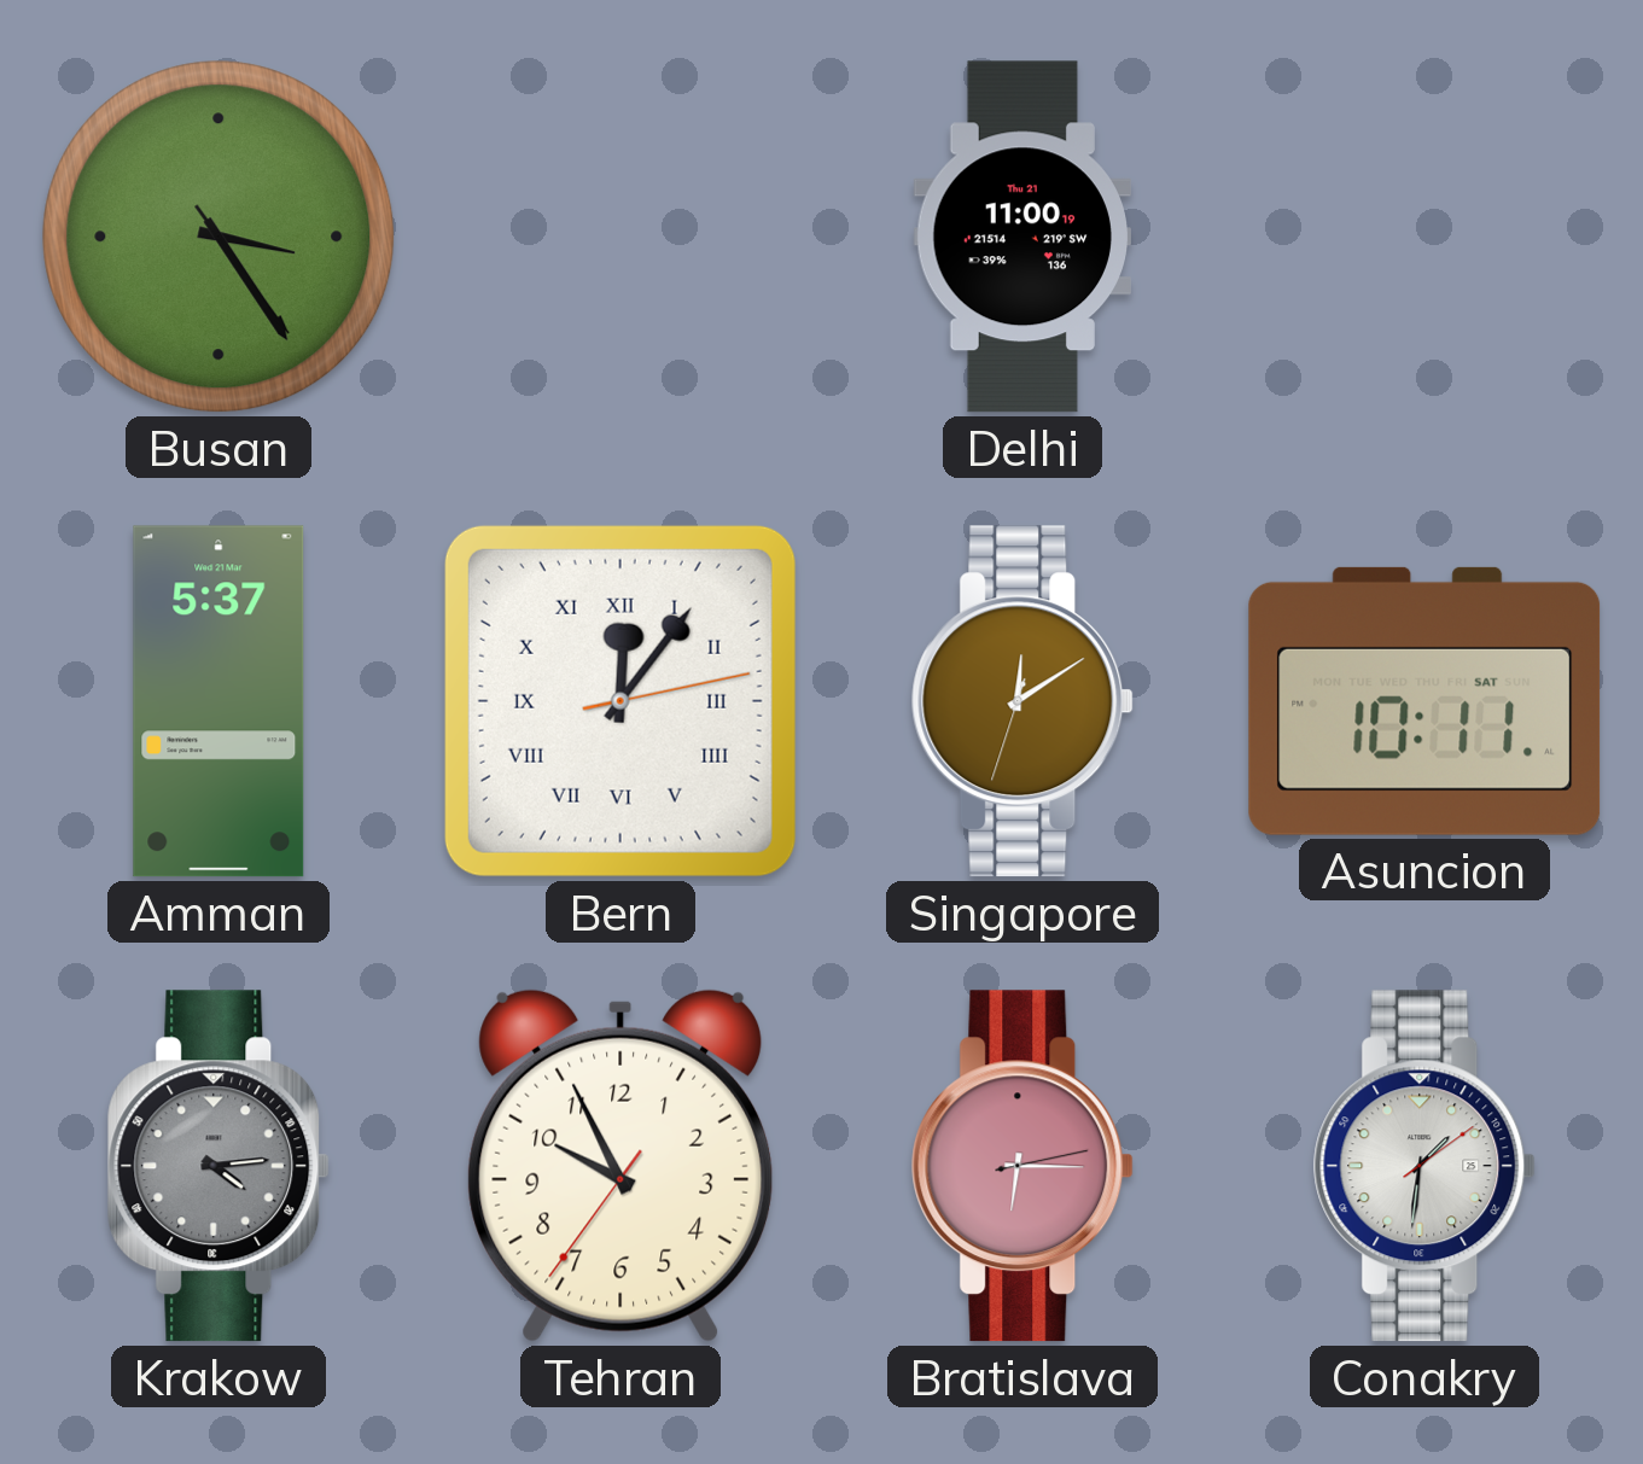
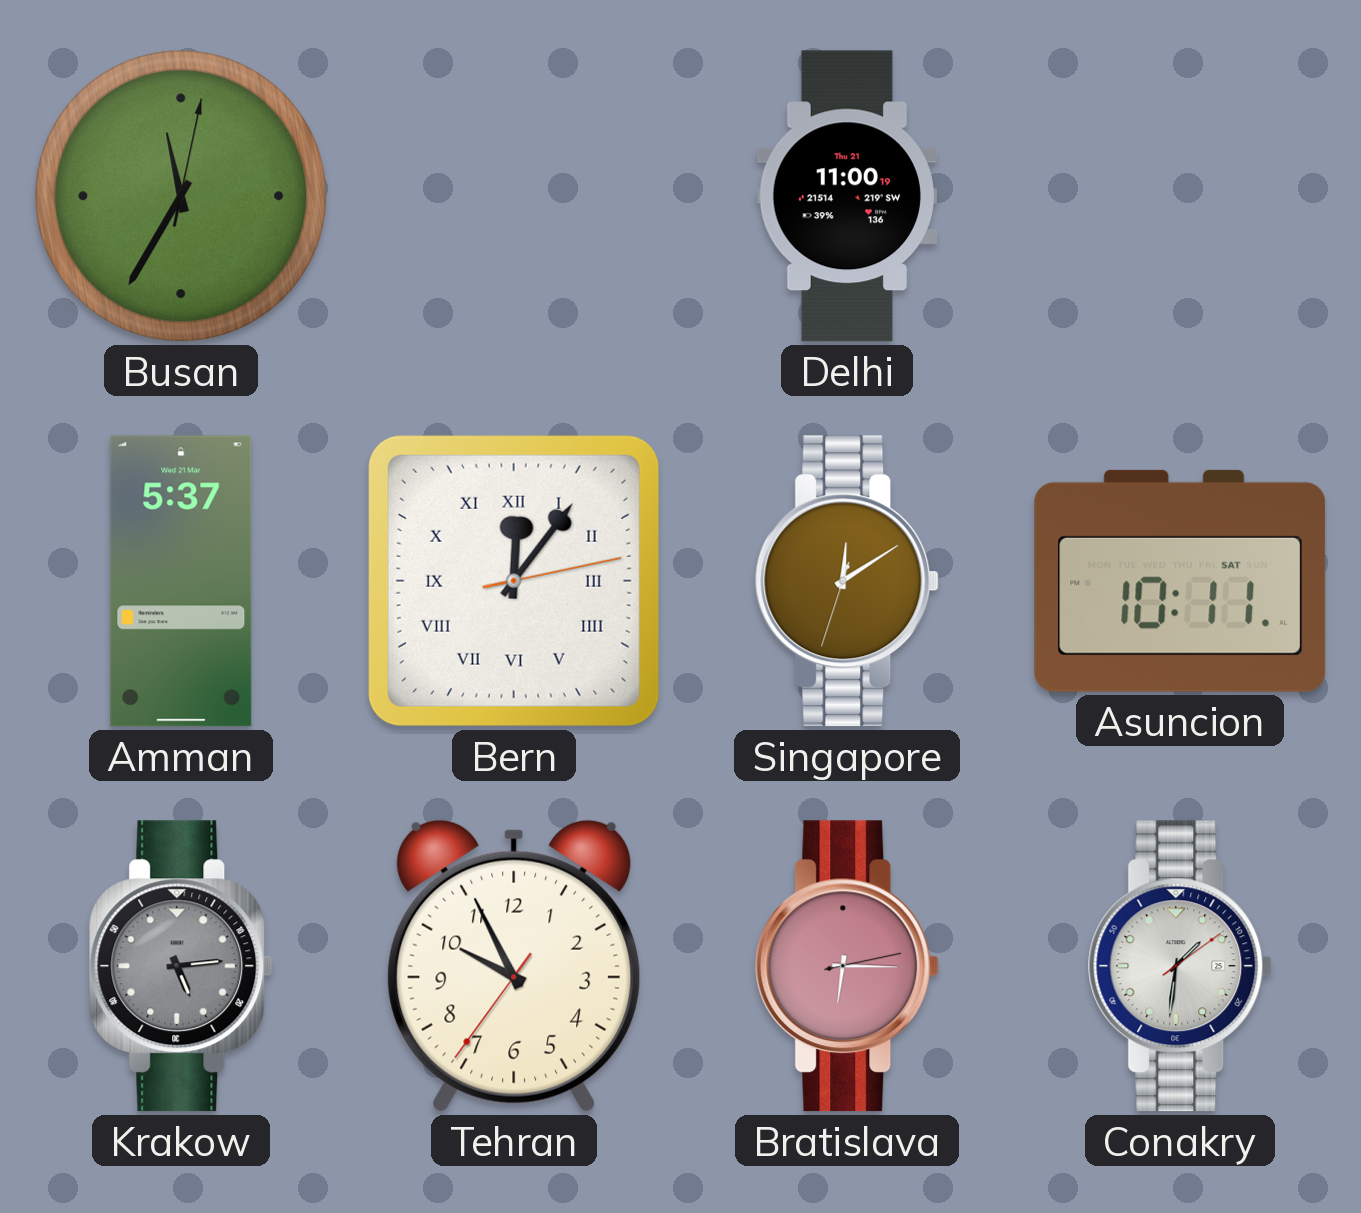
Busan: 3:24 -> 11:35 (181, 196)
Krakow: 4:14 -> 5:14 (181, 966)
